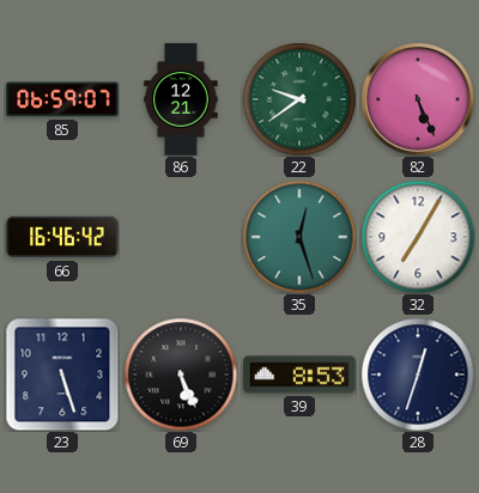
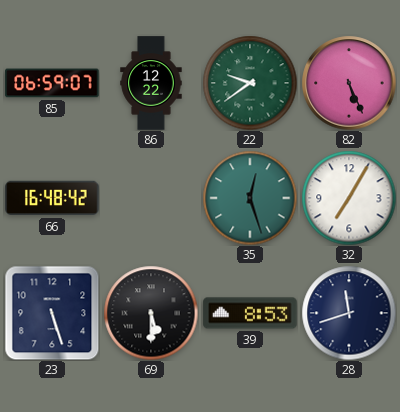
86: 12:21 -> 12:22 (151, 83)
66: 16:46 -> 16:48 (52, 198)
69: 5:26 -> 5:30 (151, 313)
28: 12:33 -> 11:42 (349, 313)
